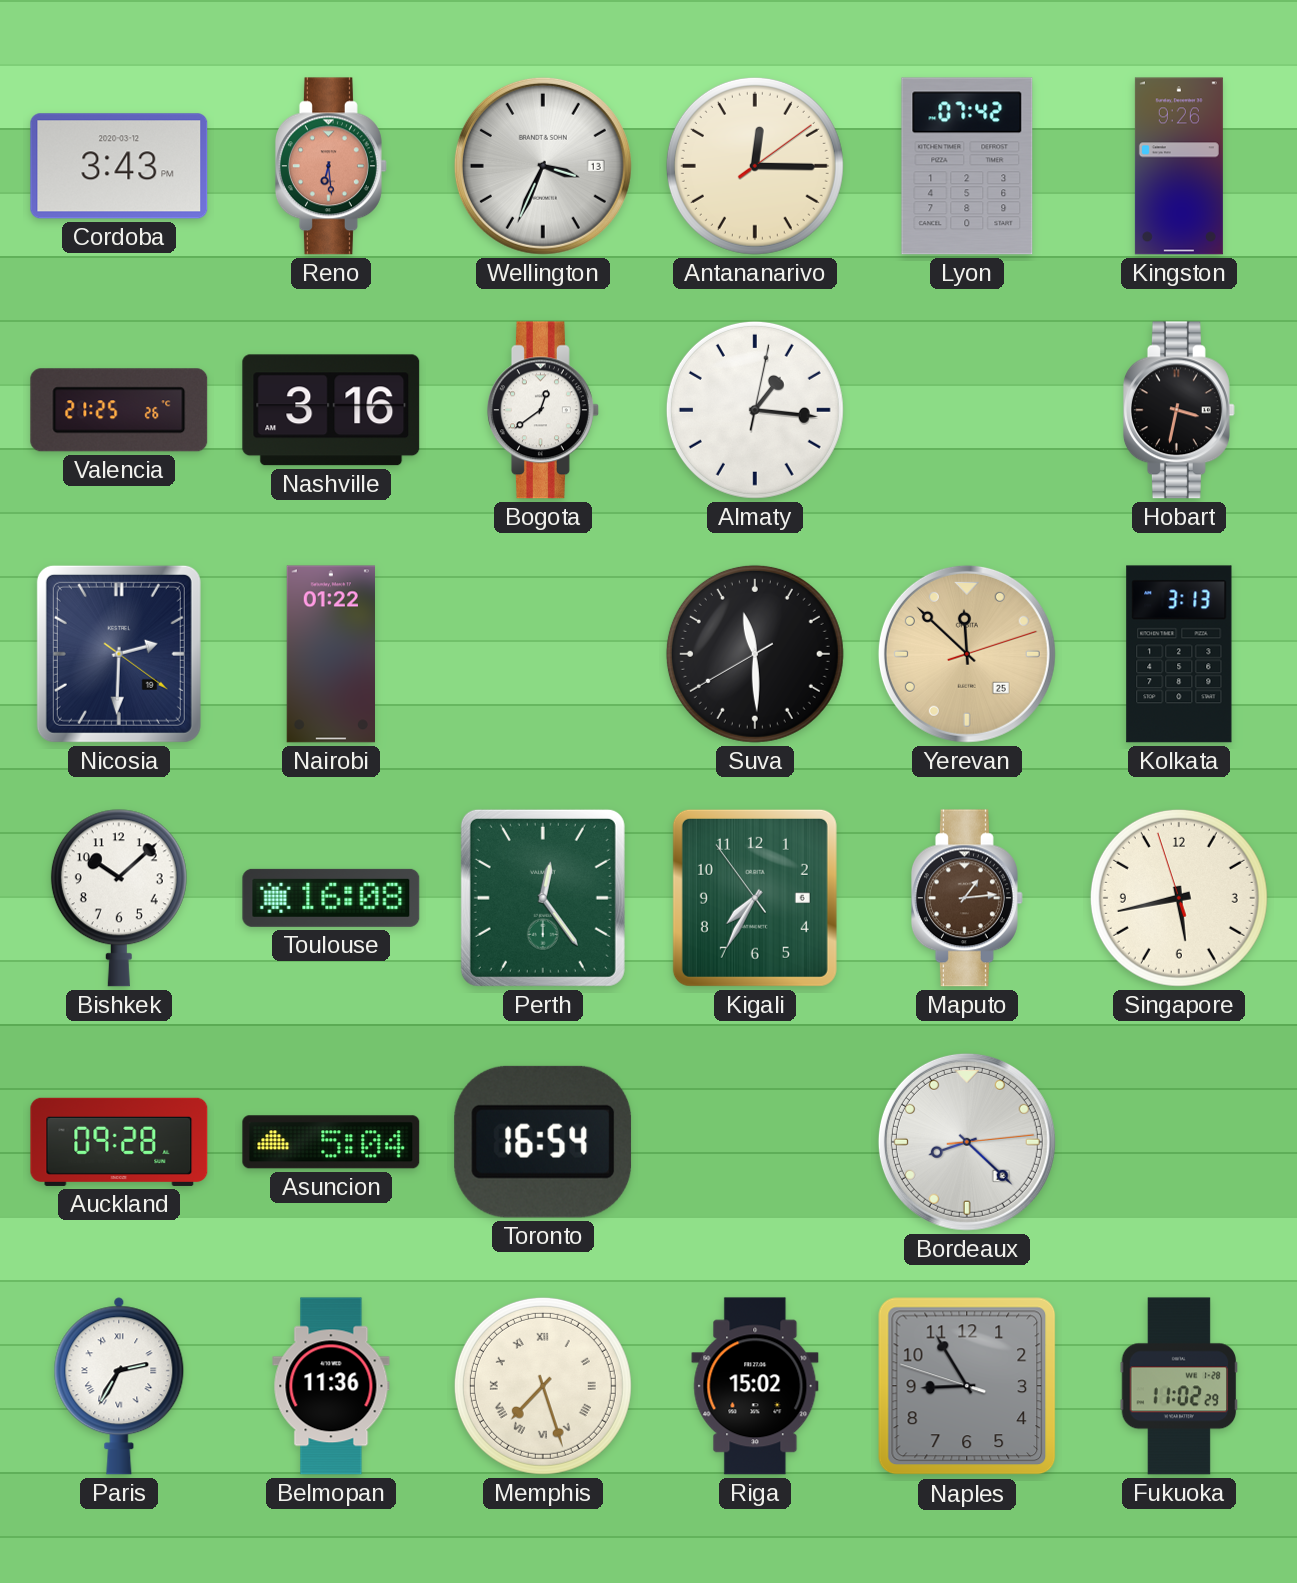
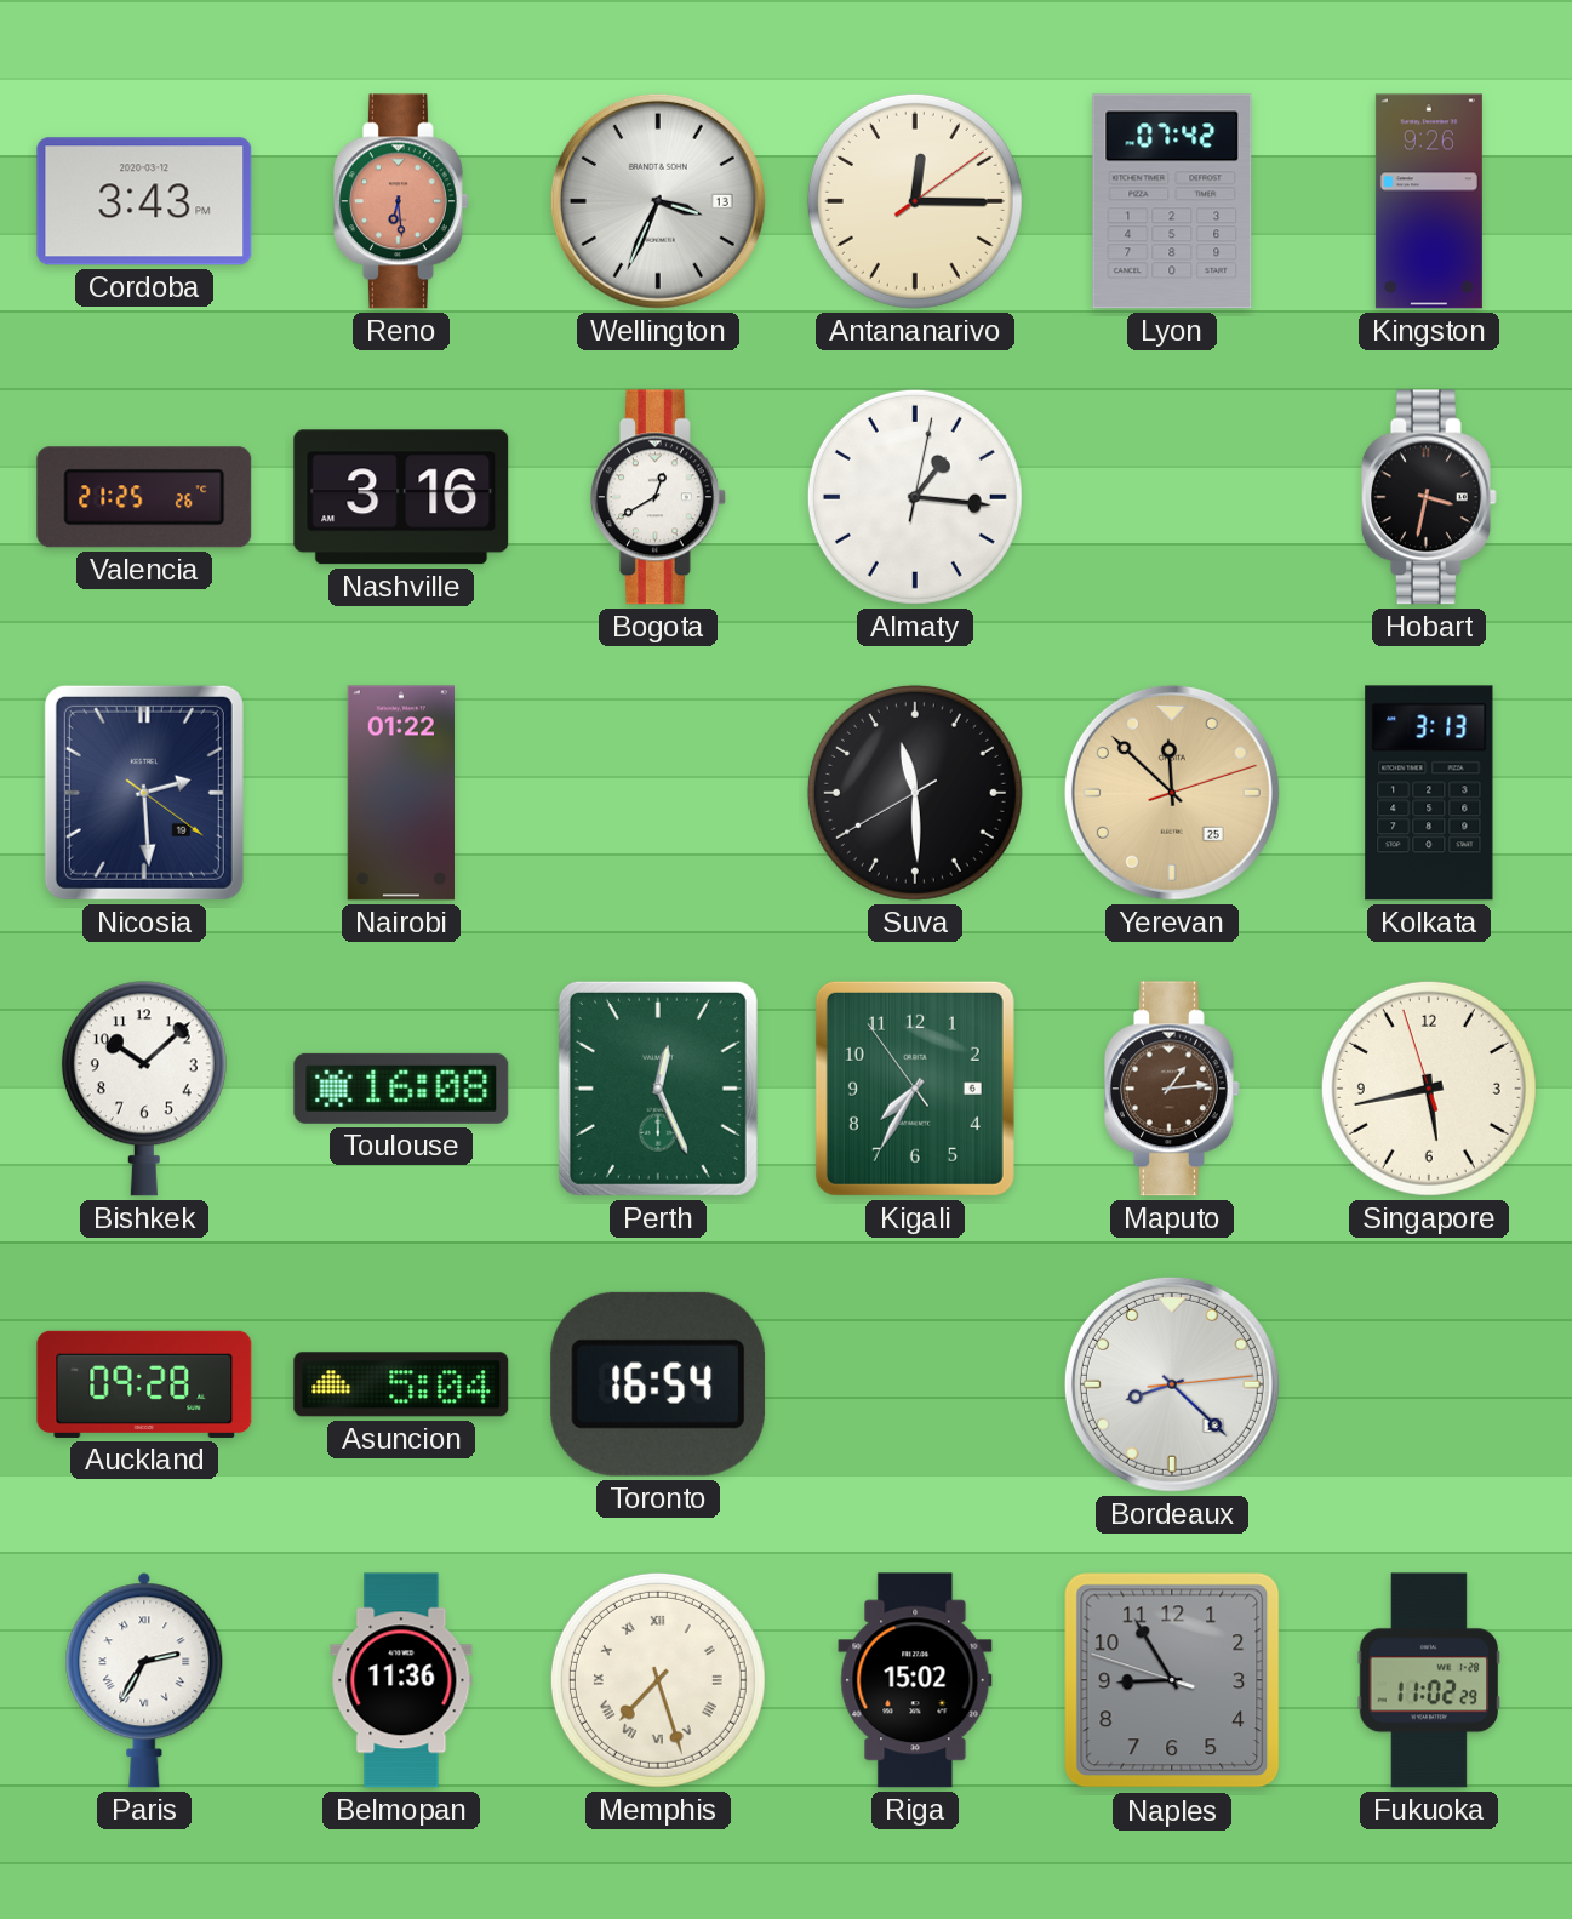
Bogota: 12:39 -> 12:40 (658, 497)
Nicosia: 2:30 -> 2:29 (144, 793)
Perth: 12:24 -> 12:26 (658, 1089)
